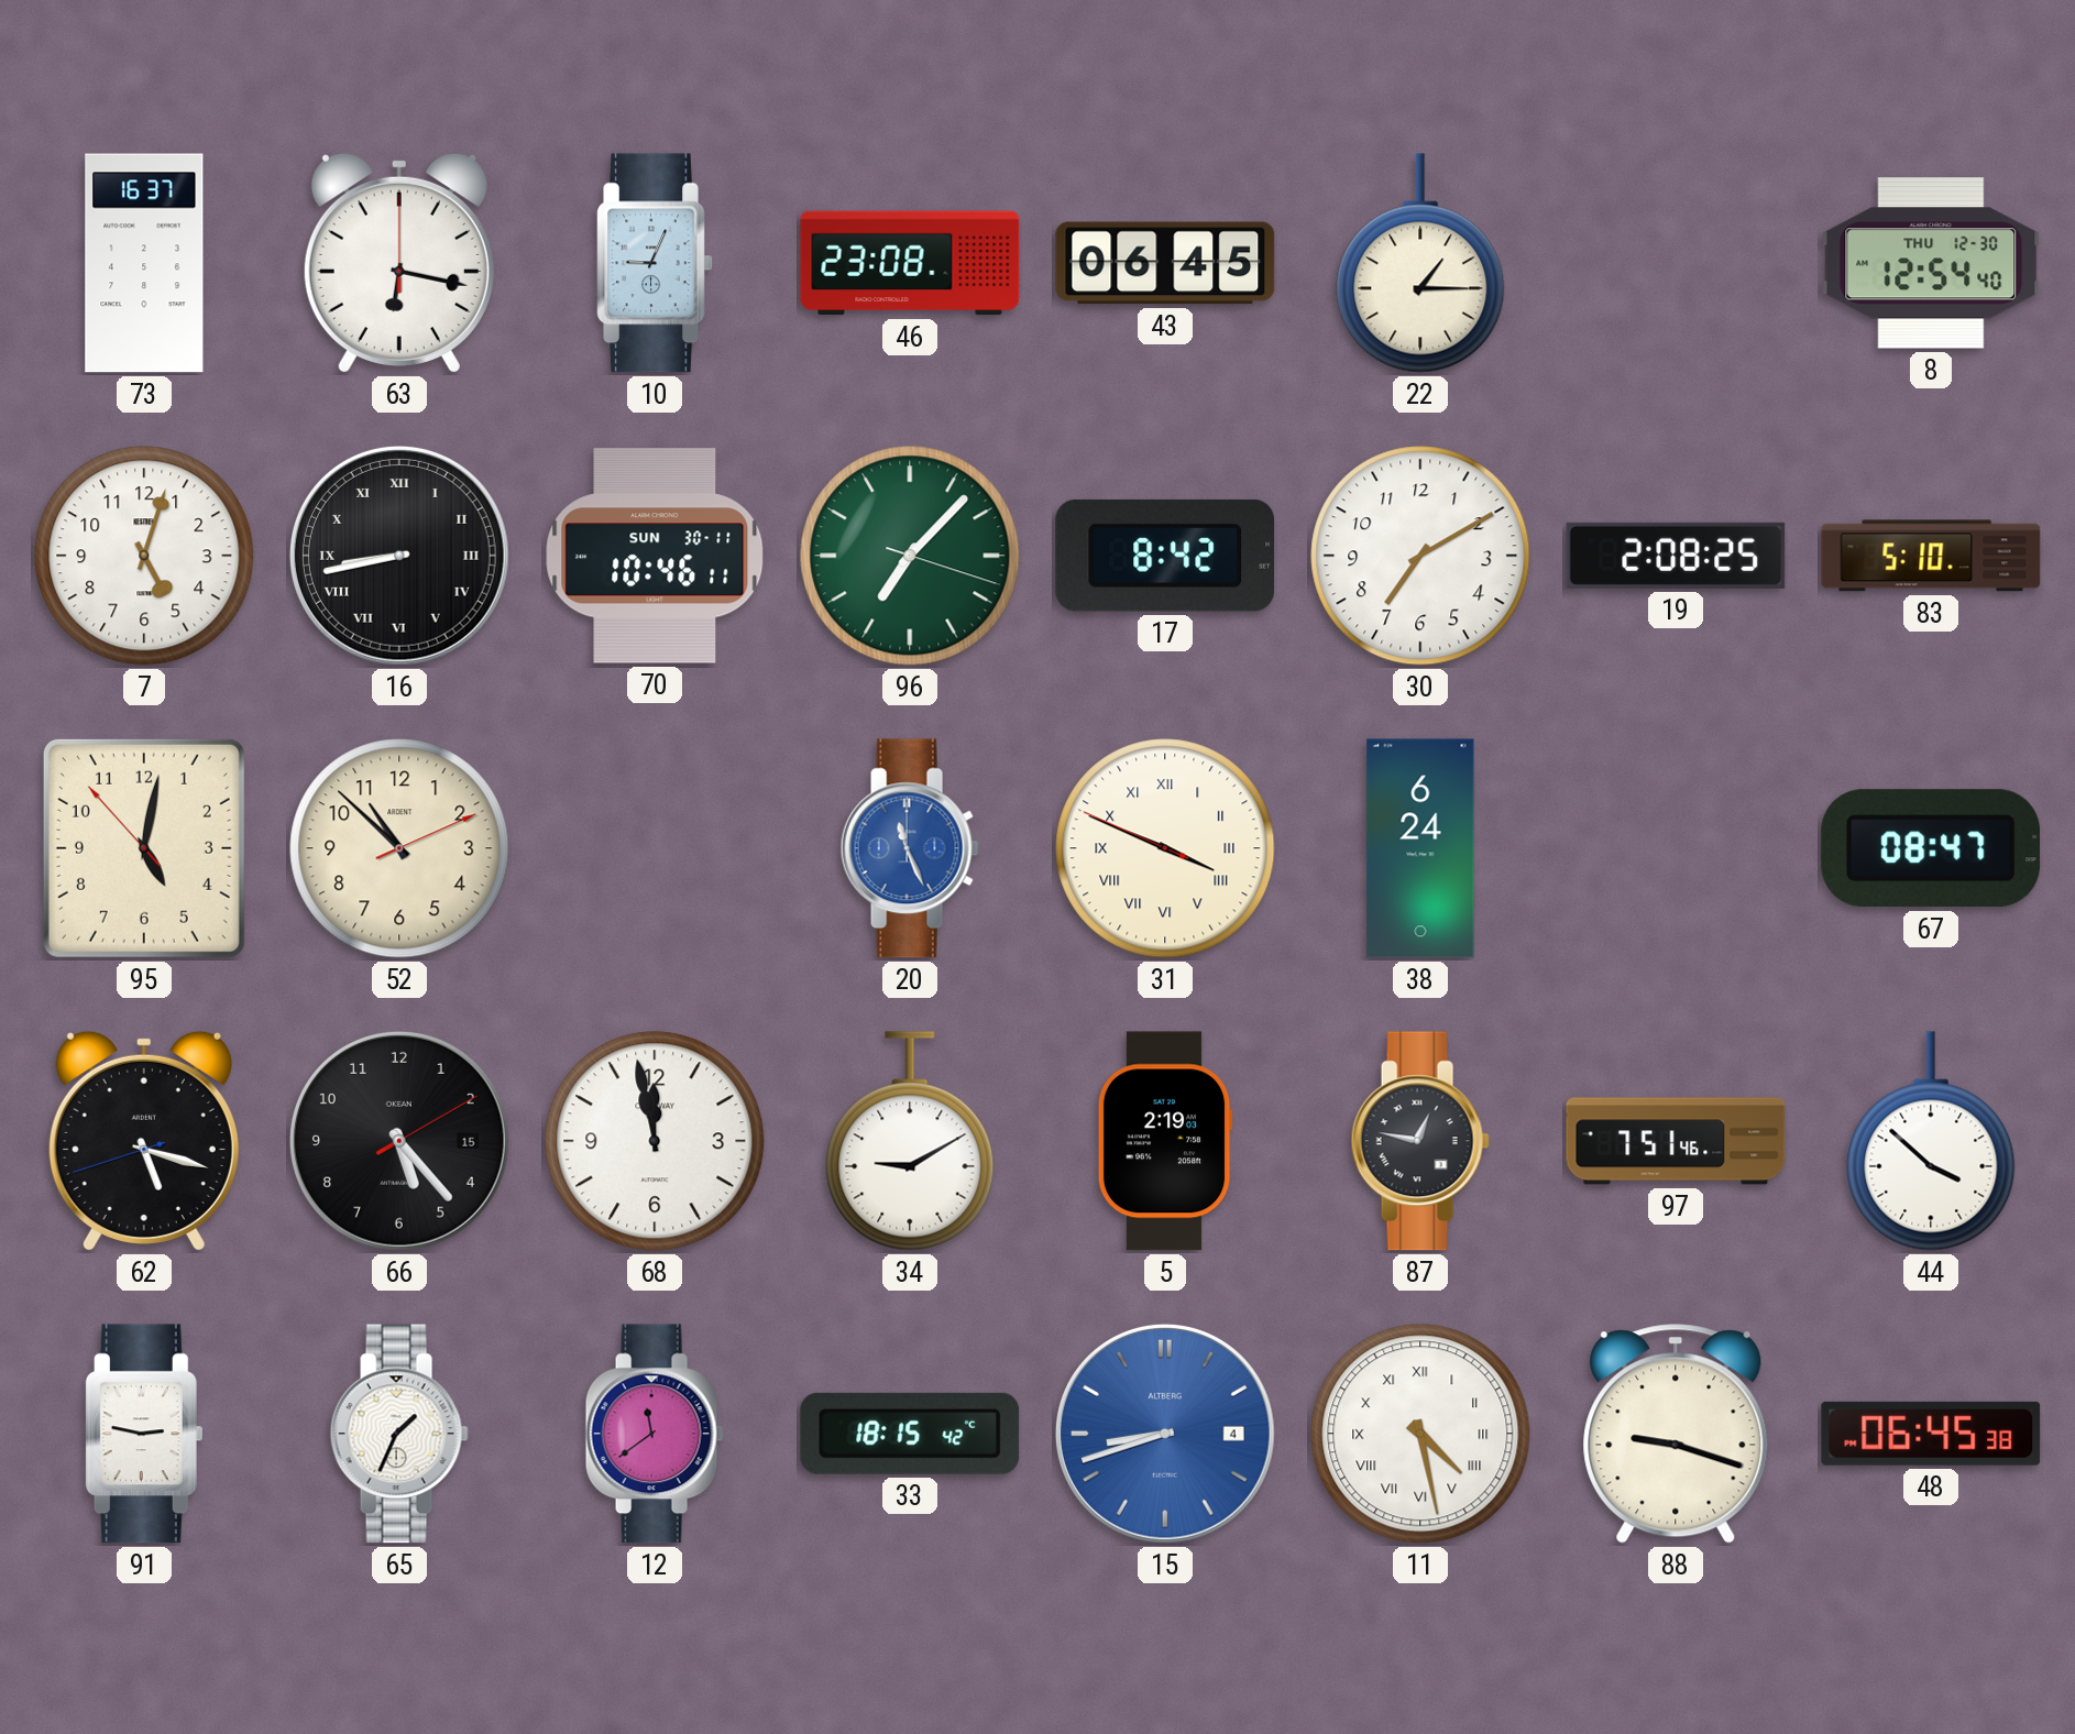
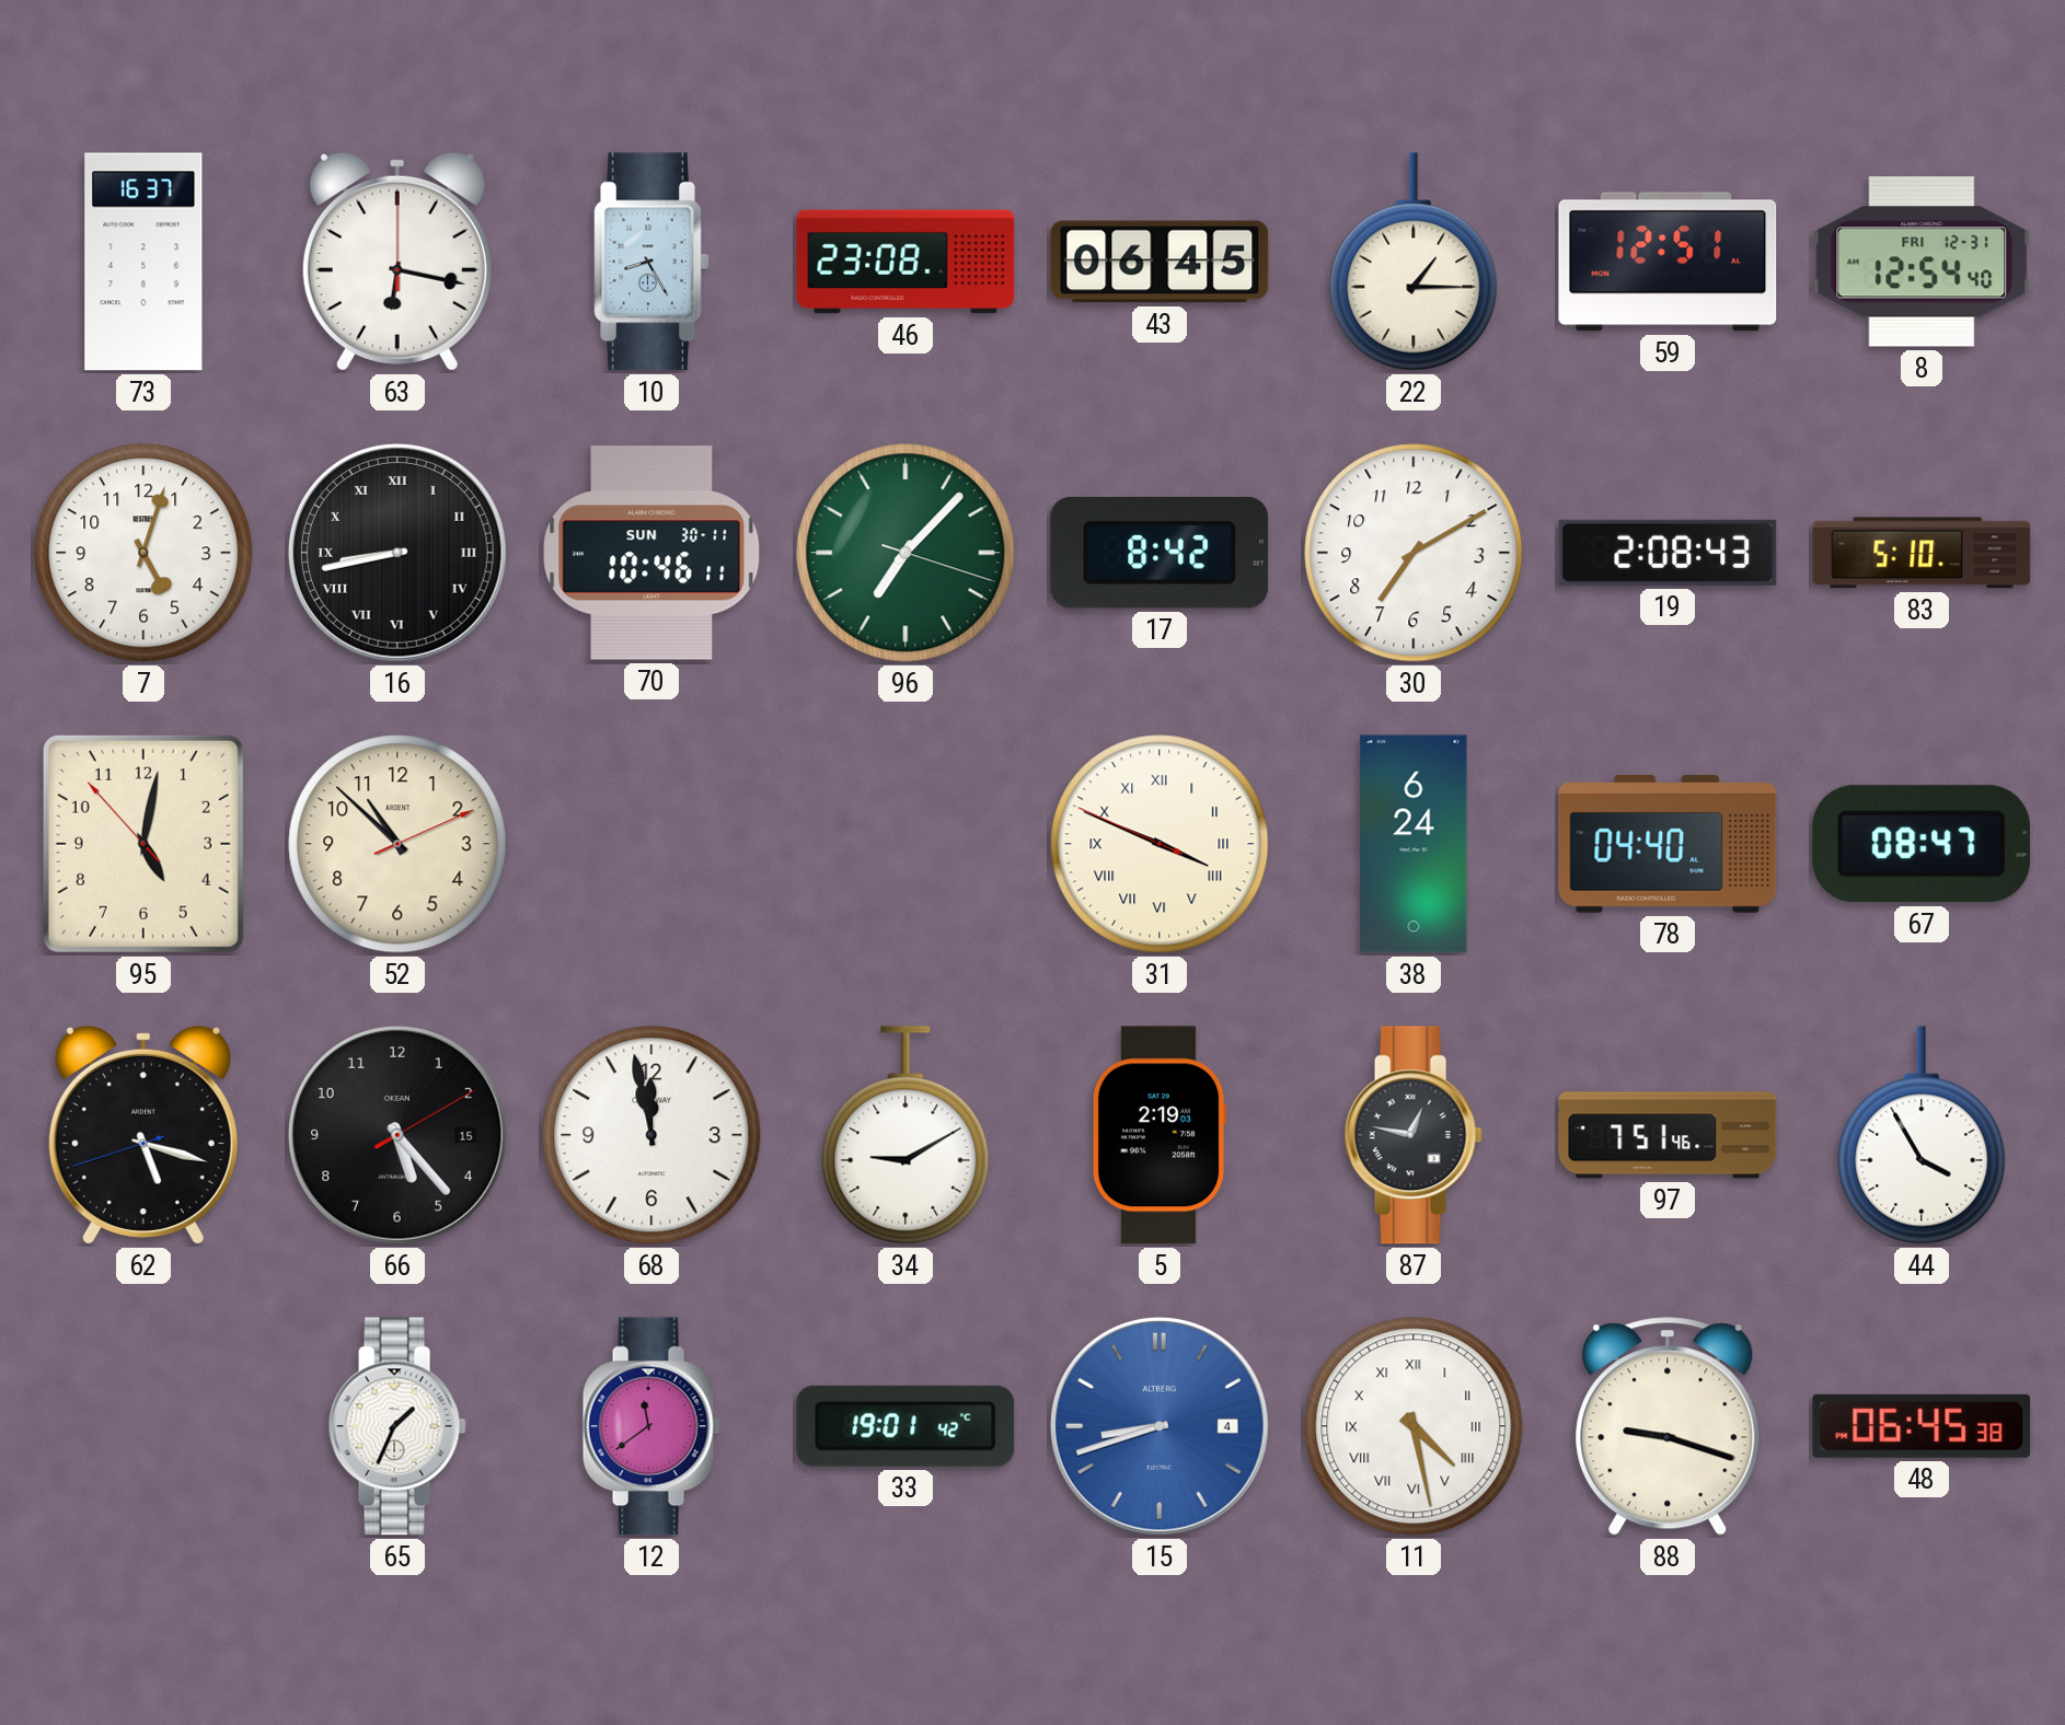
10: 9:04 -> 8:25 (651, 262)
59: none -> 12:51 (1668, 262)
8 date: THU 12-30 -> FRI 12-31 (1922, 262)
19: 2:08:25 -> 2:08:43 (1668, 553)
20: 11:26 -> none (910, 848)
78: none -> 04:40 (1668, 844)
44: 3:52 -> 3:55 (1922, 1135)
91: 2:47 -> none (144, 1434)
33: 18:15 -> 19:01 (905, 1426)
